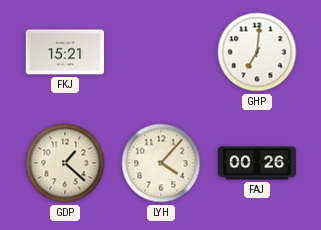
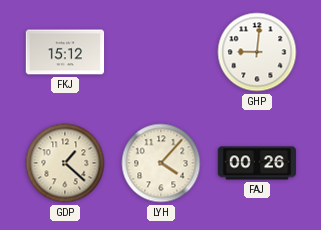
FKJ: 15:21 -> 15:12 (65, 52)
GHP: 7:01 -> 9:01 (257, 52)
